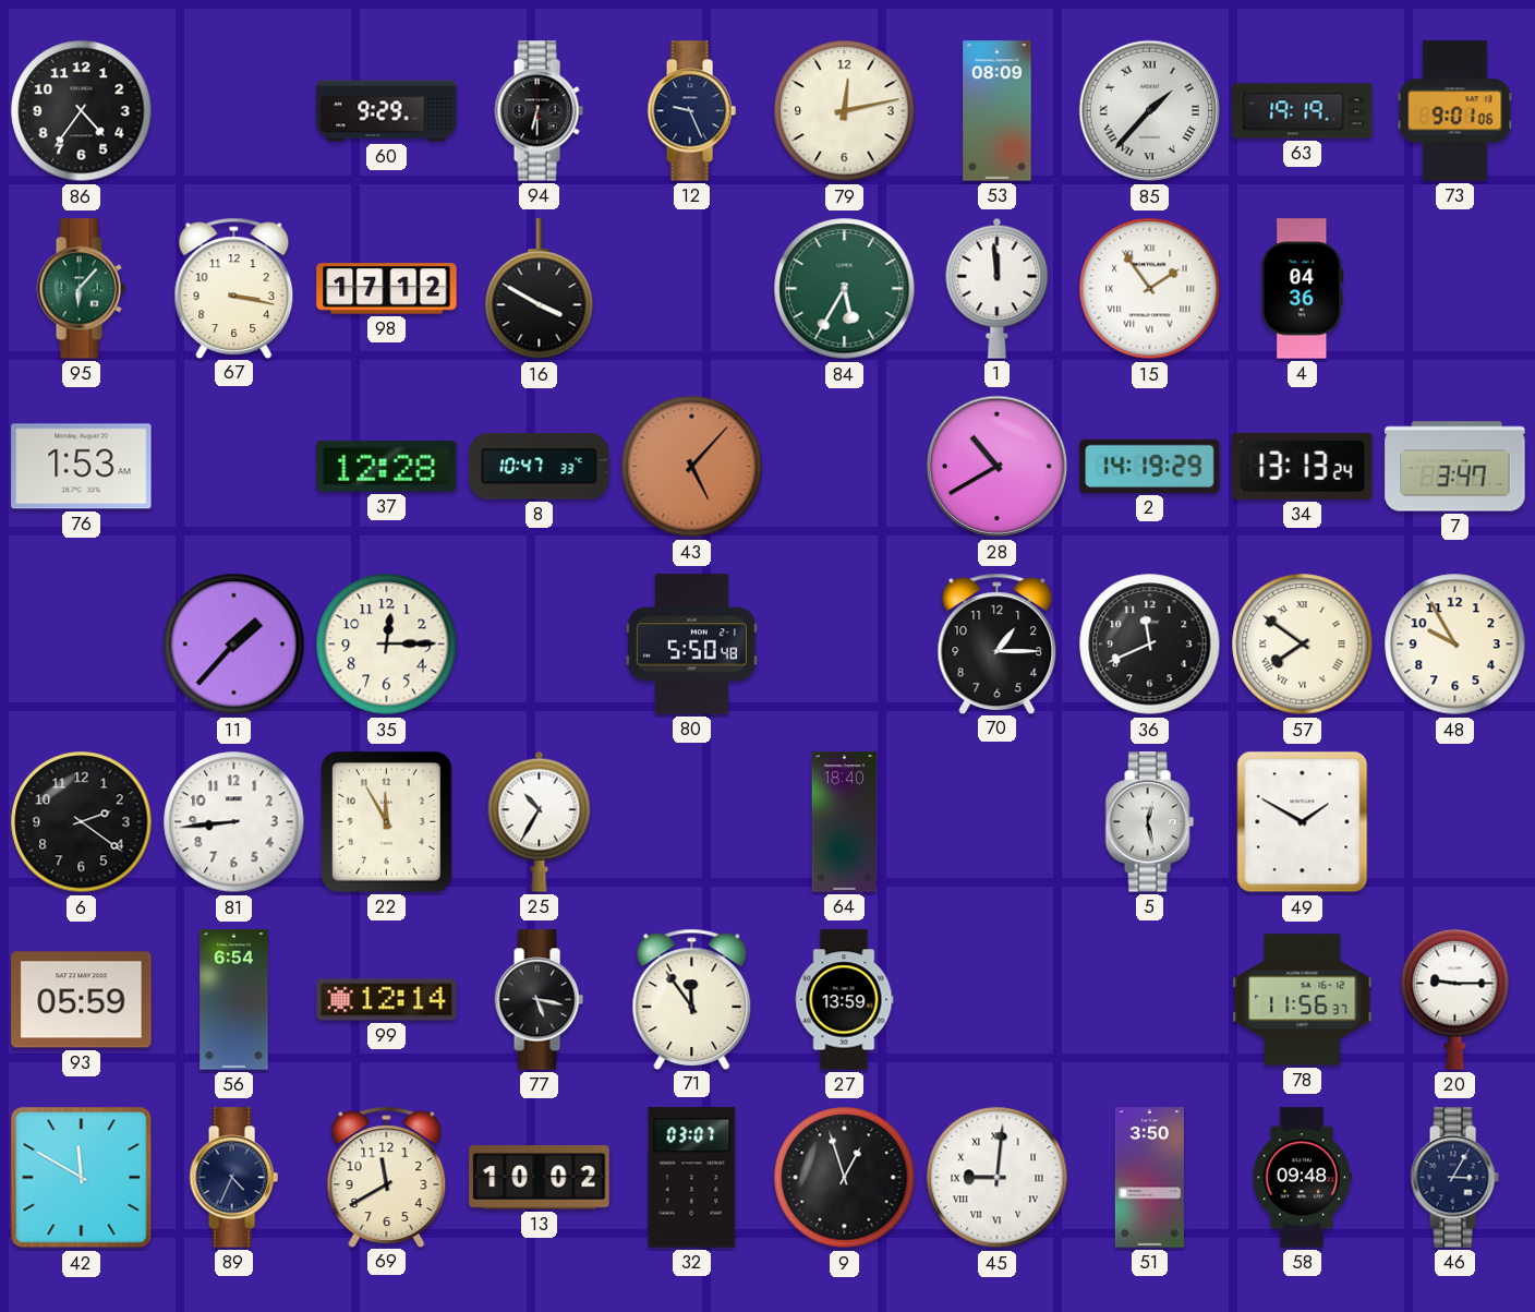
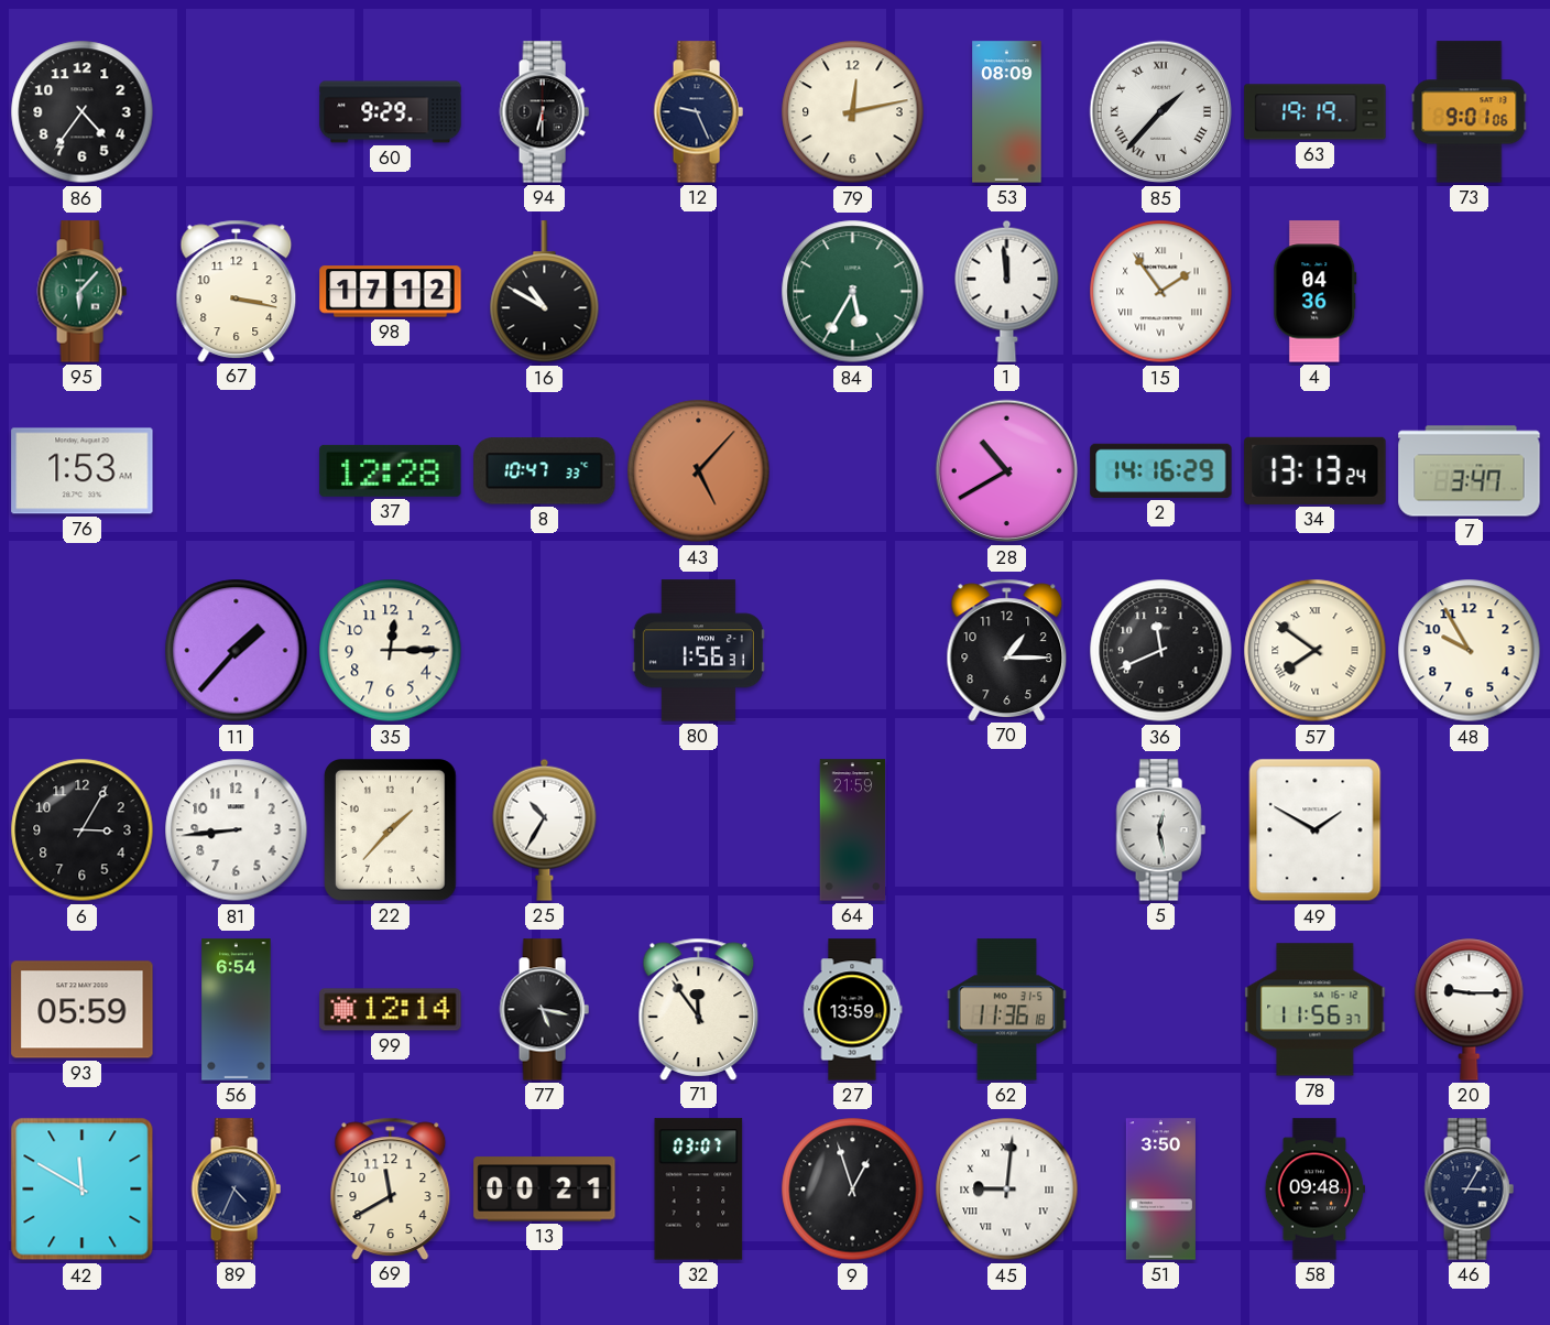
16: 3:50 -> 10:50 (545, 292)
2: 14:19 -> 14:16 (1161, 470)
80: 5:50 -> 1:56 (698, 651)
6: 2:21 -> 3:05 (83, 830)
22: 11:55 -> 1:37 (391, 830)
64: 18:40 -> 21:59 (853, 830)
62: none -> 11:36 (1006, 1010)
13: 10:02 -> 00:21 (545, 1190)
